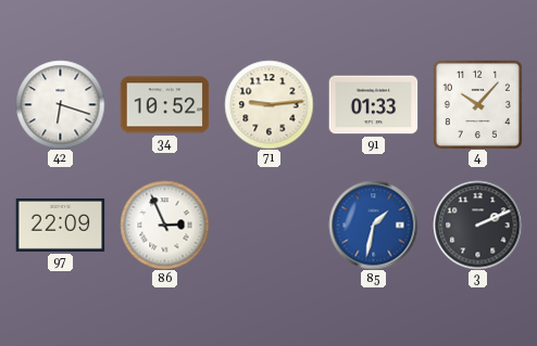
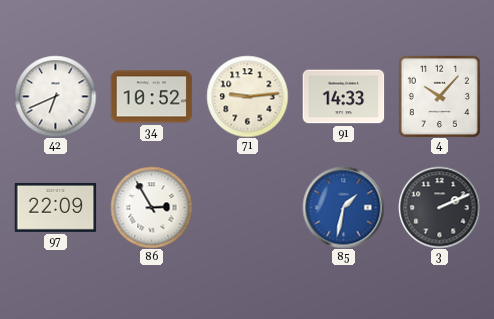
42: 6:18 -> 6:41 (55, 96)
91: 01:33 -> 14:33 (343, 97)
86: 2:56 -> 2:55 (151, 207)
